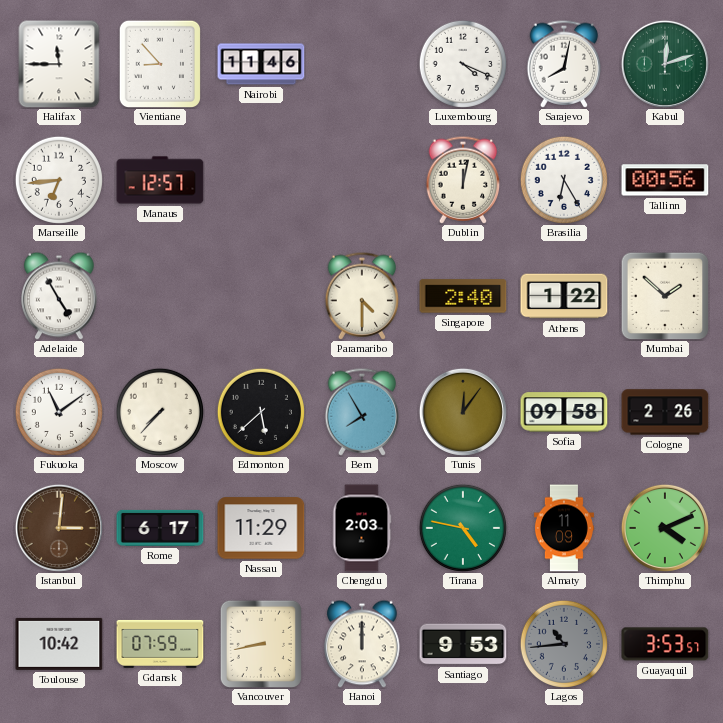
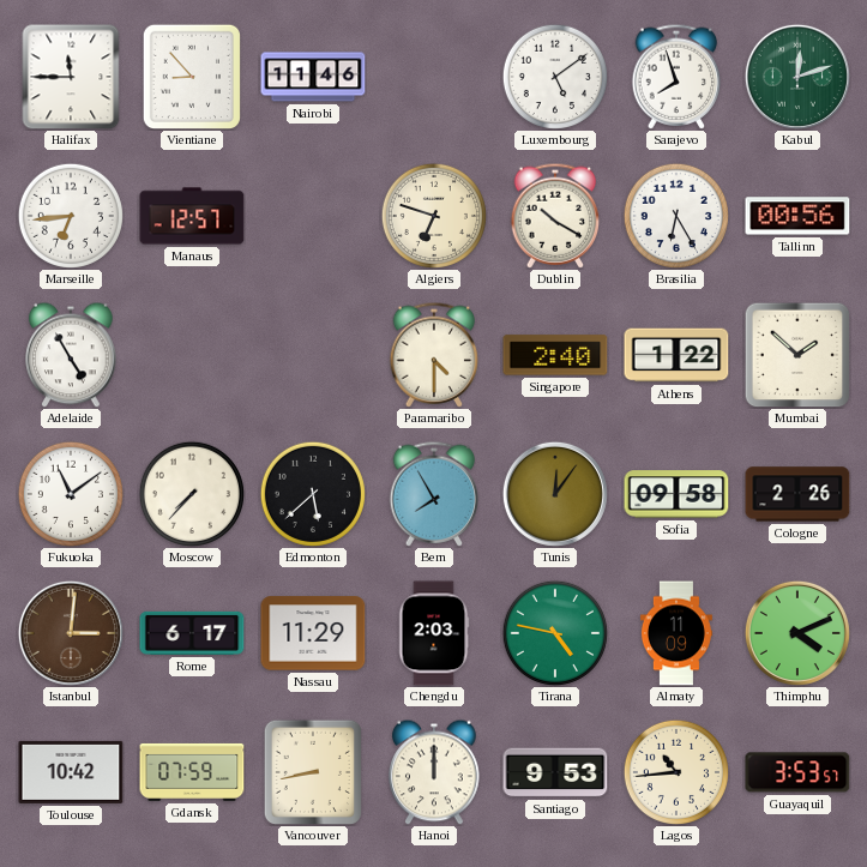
Luxembourg: 4:19 -> 5:09 (555, 77)
Sarajevo: 8:02 -> 7:57 (676, 77)
Algiers: none -> 6:48 (434, 216)
Dublin: 12:02 -> 10:20 (555, 216)
Lagos dial: grey -> cream (676, 772)
